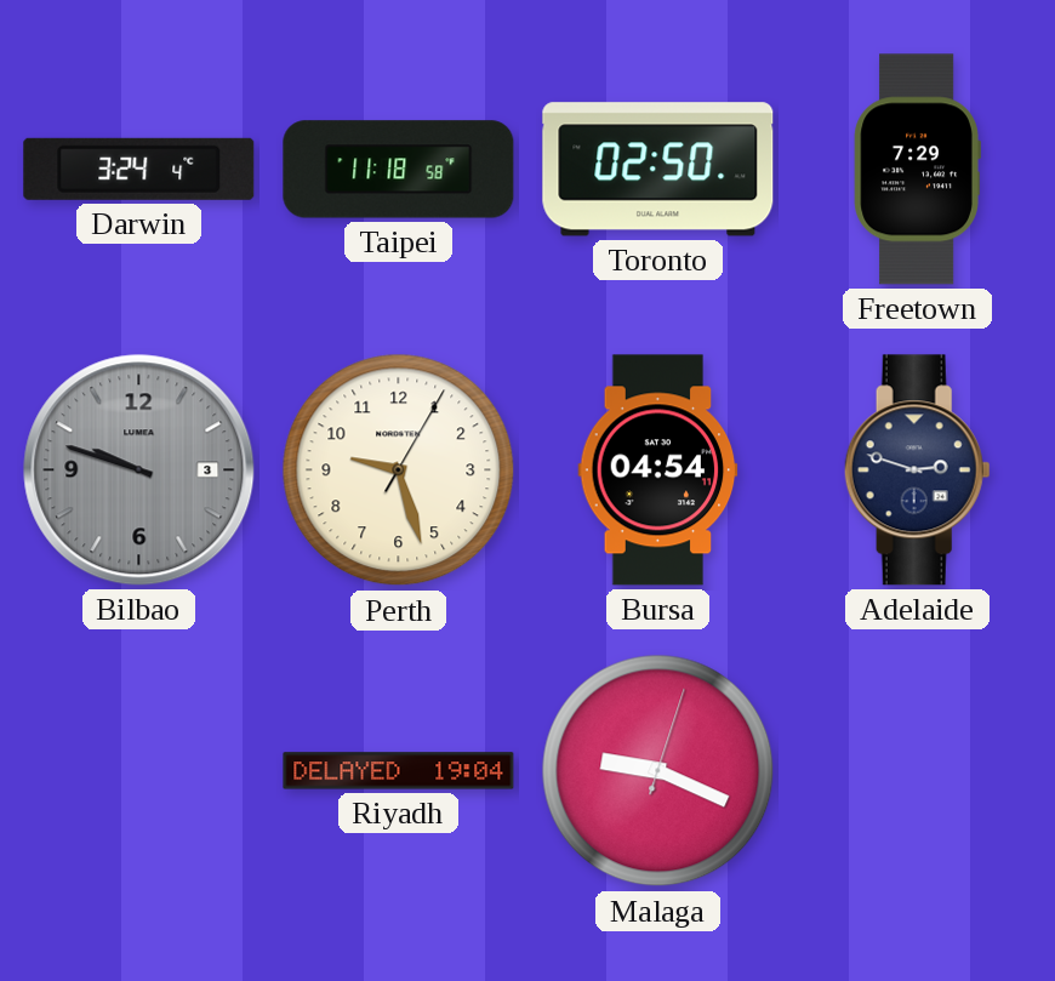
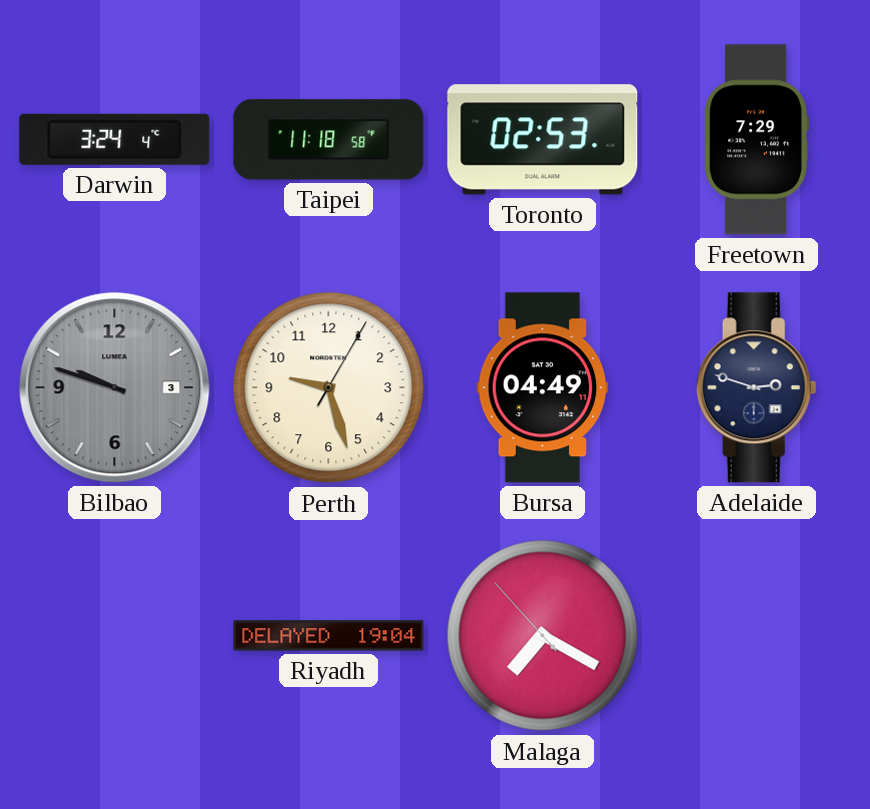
Toronto: 02:50 -> 02:53 (543, 140)
Bursa: 04:54 -> 04:49 (543, 388)
Malaga: 9:19 -> 7:19 (543, 636)
